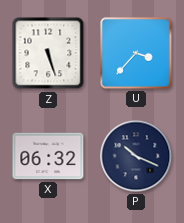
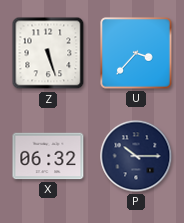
P: 10:19 -> 10:15 (136, 156)
